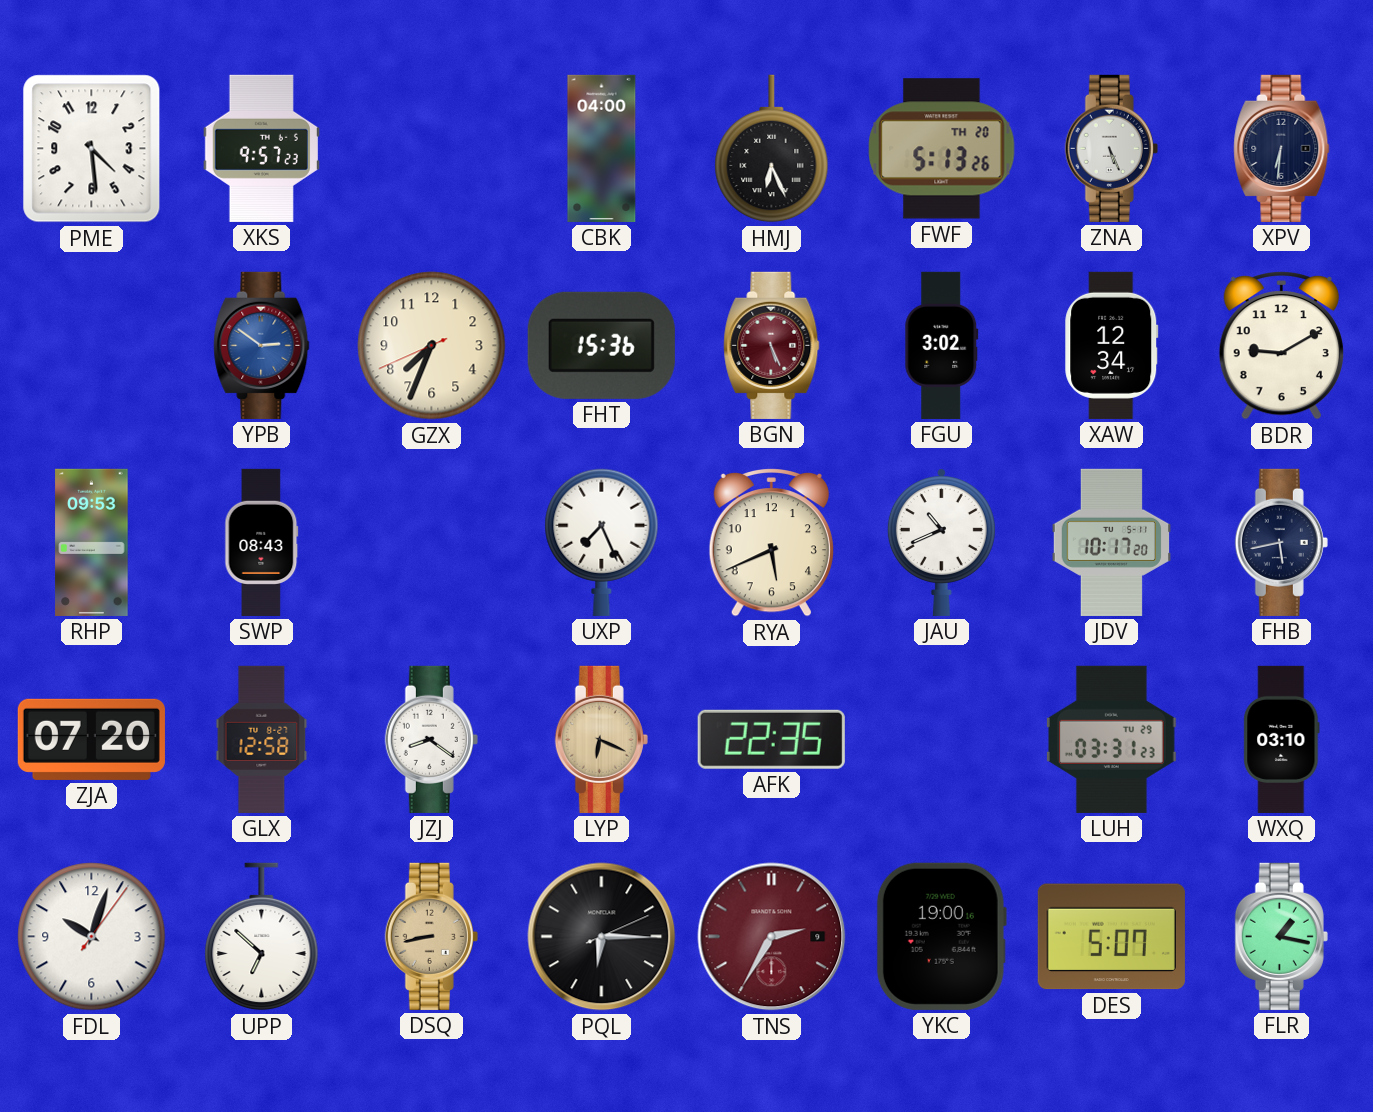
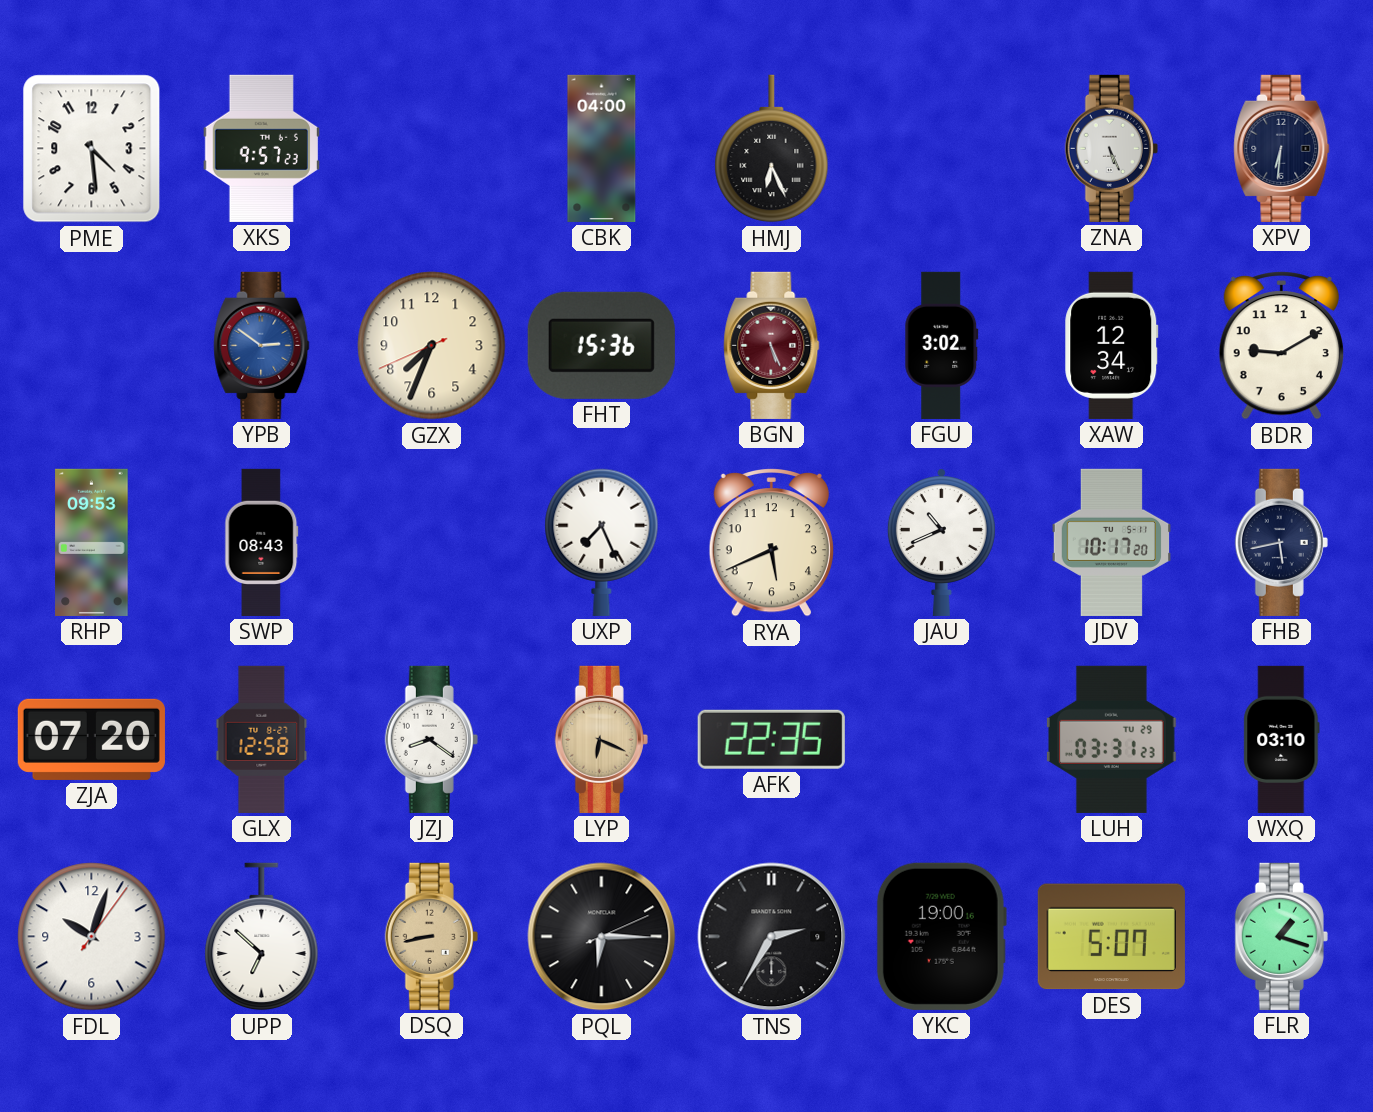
FWF: 5:13 -> none (942, 149)
TNS dial: burgundy -> black (772, 937)
FLR: 1:17 -> 1:18 (1281, 936)
